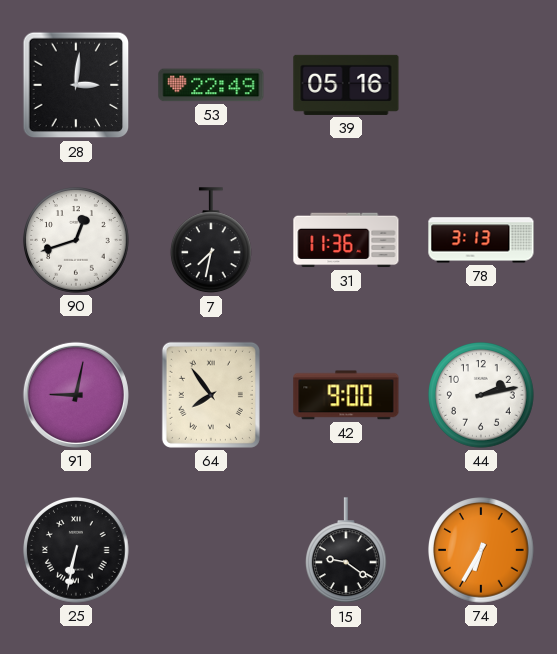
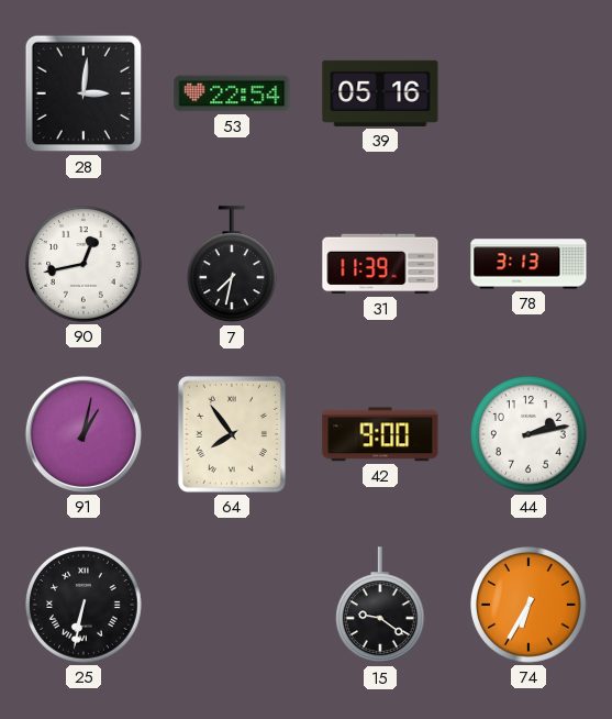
53: 22:49 -> 22:54 (232, 93)
90: 12:42 -> 12:43 (85, 265)
31: 11:36 -> 11:39 (380, 264)
91: 9:02 -> 1:02 (84, 434)
